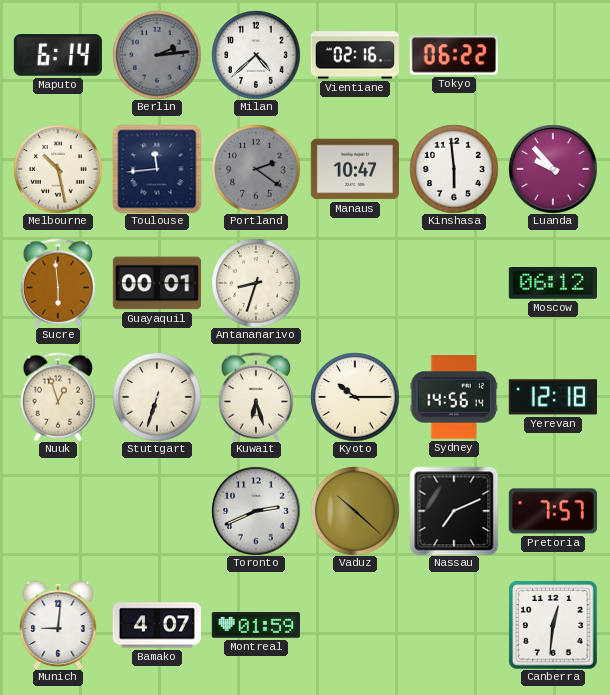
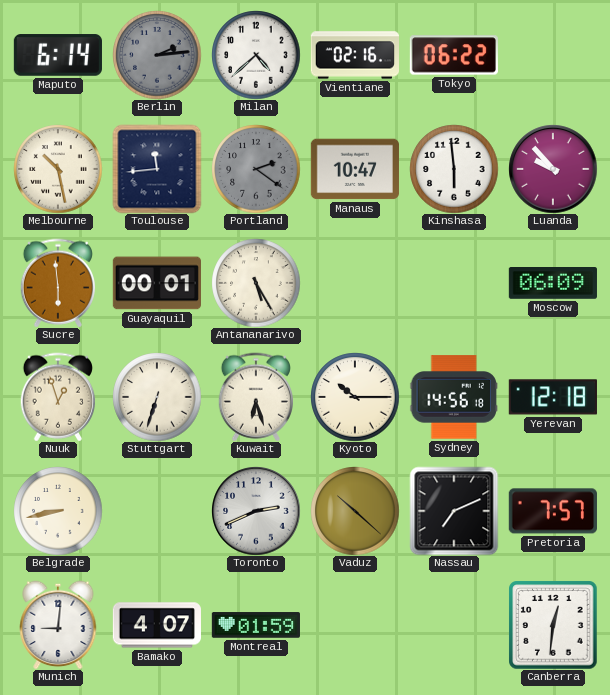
Antananarivo: 8:33 -> 5:25 (256, 283)
Moscow: 06:12 -> 06:09 (553, 283)
Sydney: 14:56:14 -> 14:56:18 (454, 397)
Belgrade: none -> 8:43 (58, 511)
